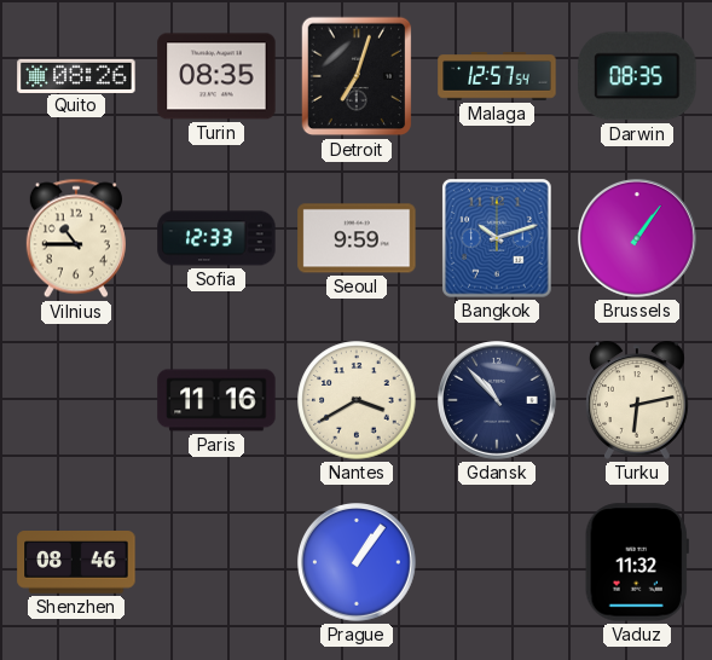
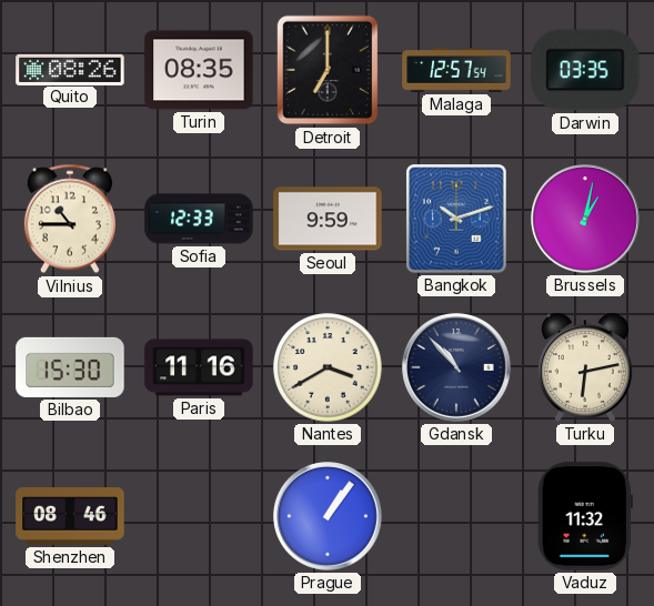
Detroit: 7:03 -> 7:00 (328, 70)
Darwin: 08:35 -> 03:35 (585, 70)
Brussels: 1:06 -> 1:02 (586, 220)
Bilbao: none -> 15:30 (70, 367)
